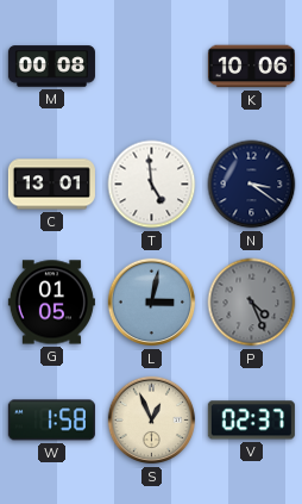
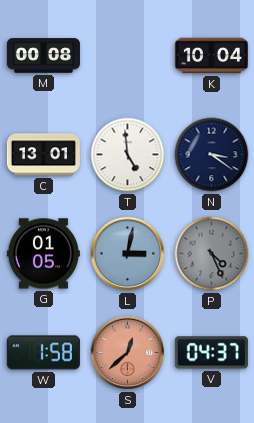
K: 10:06 -> 10:04 (211, 56)
S: 12:56 -> 12:38 (128, 353)
S dial: cream -> salmon (128, 353)
V: 02:37 -> 04:37 (211, 353)
